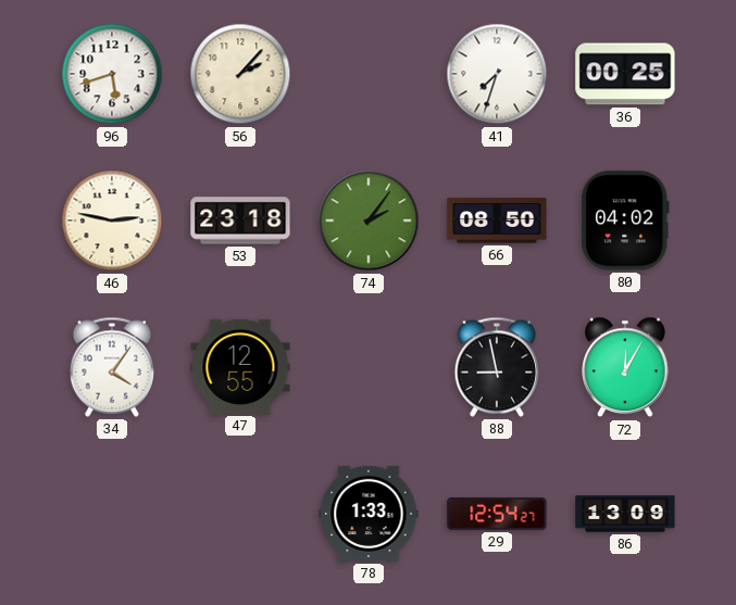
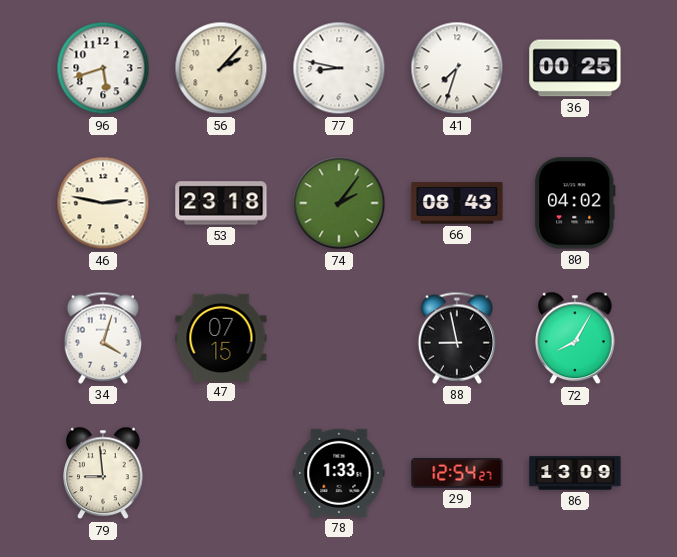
77: none -> 8:47 (339, 68)
66: 08:50 -> 08:43 (457, 203)
34: 4:06 -> 4:03 (102, 338)
47: 12:55 -> 07:15 (221, 337)
72: 12:05 -> 8:05 (576, 338)
79: none -> 8:59 (104, 473)
